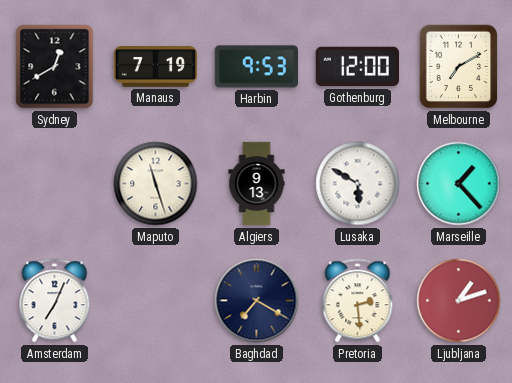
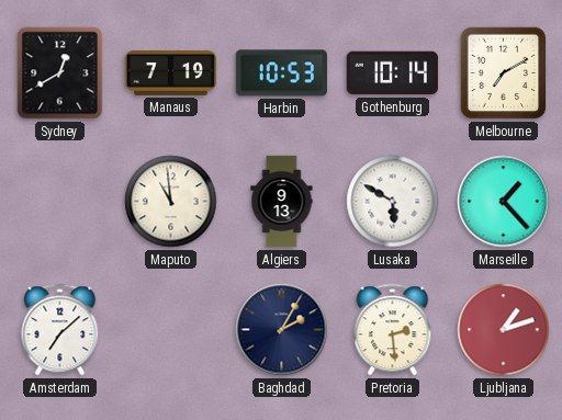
Harbin: 9:53 -> 10:53 (281, 73)
Gothenburg: 12:00 -> 10:14 (392, 73)
Maputo: 11:27 -> 10:59 (171, 202)
Amsterdam: 7:04 -> 7:08 (60, 330)
Baghdad: 7:20 -> 2:05 (282, 330)
